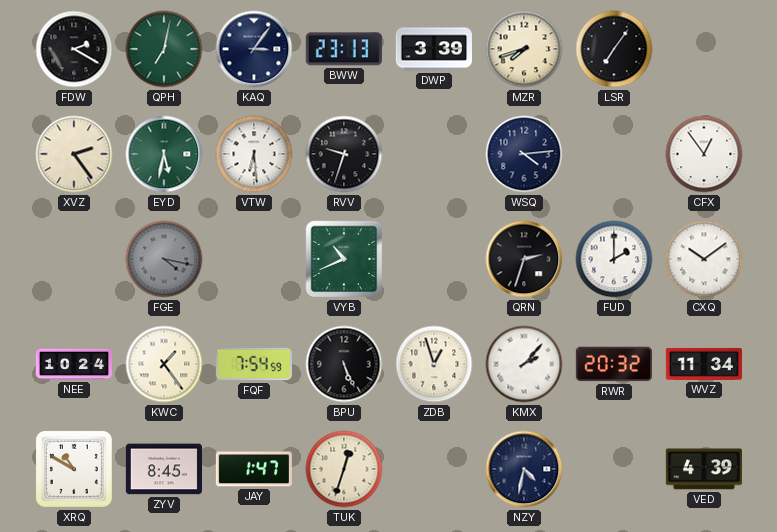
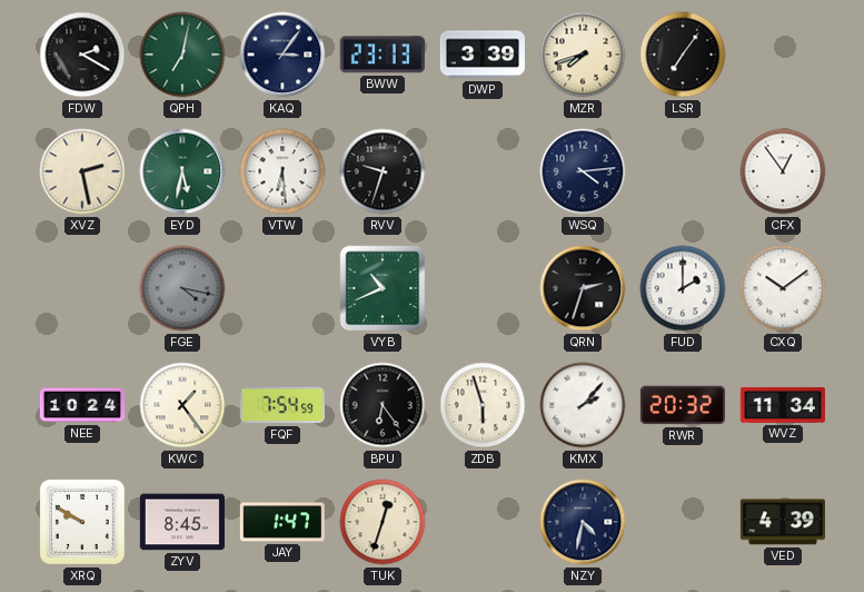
XVZ: 2:24 -> 2:28 (82, 171)
BPU: 5:26 -> 6:24 (383, 405)
ZDB: 12:57 -> 5:57 (483, 405)
XRQ: 10:50 -> 9:50 (82, 522)
